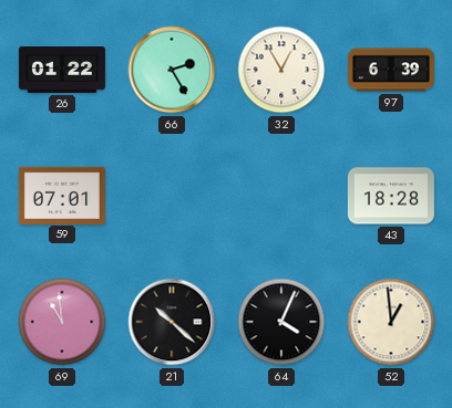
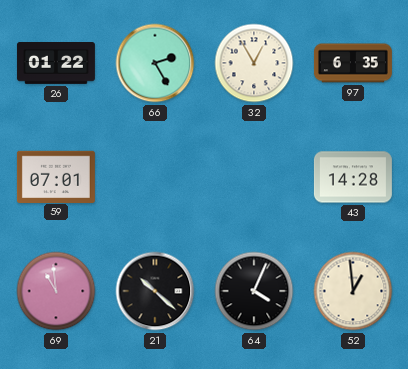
97: 6:39 -> 6:35 (353, 63)
43: 18:28 -> 14:28 (353, 177)
